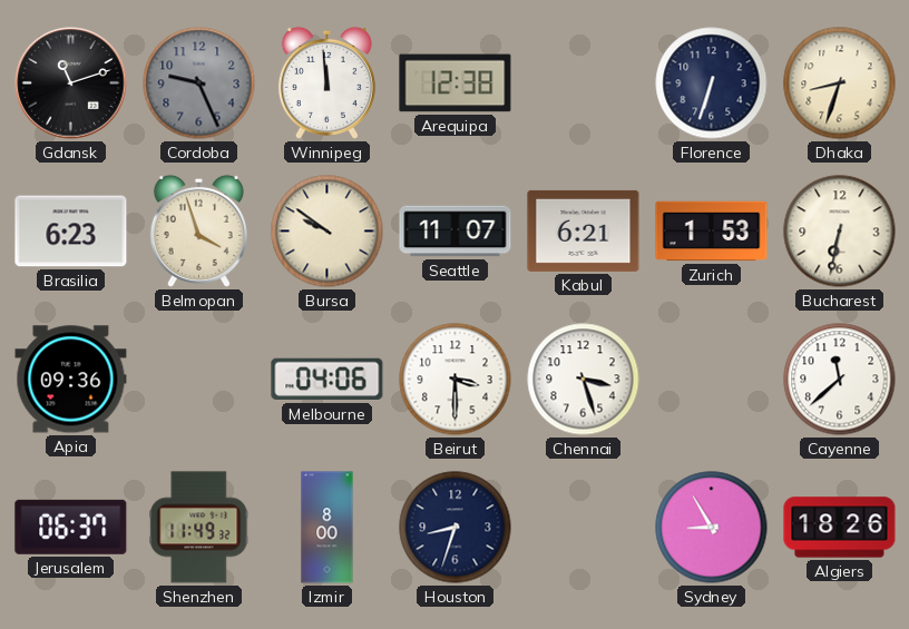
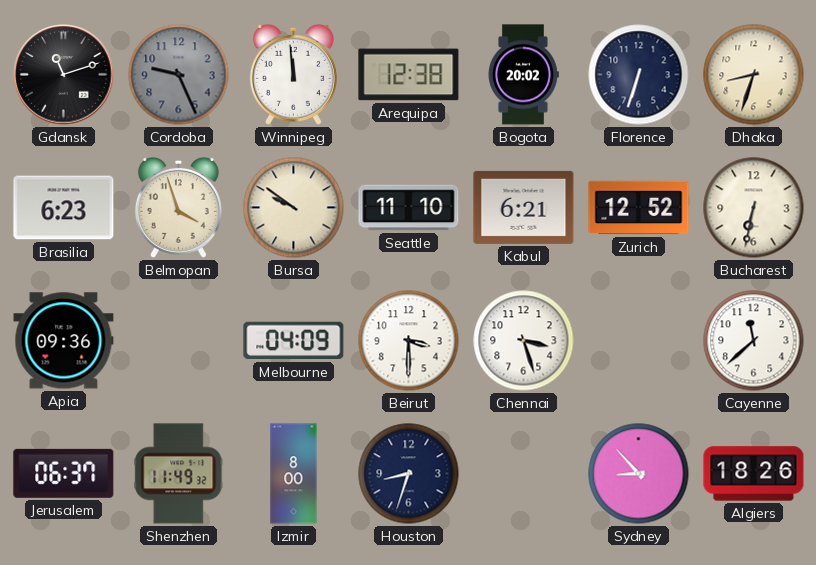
Bogota: none -> 20:02 (524, 75)
Seattle: 11:07 -> 11:10 (409, 208)
Zurich: 1:53 -> 12:52 (639, 208)
Melbourne: 04:06 -> 04:09 (294, 341)
Sydney: 8:55 -> 8:53 (639, 474)
